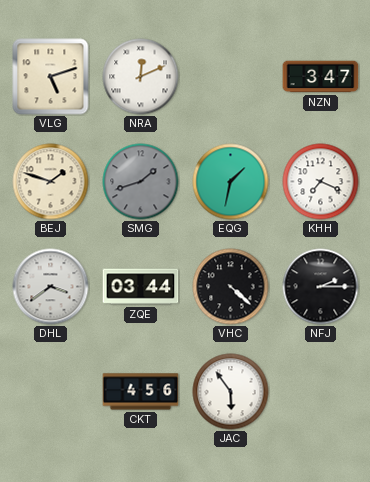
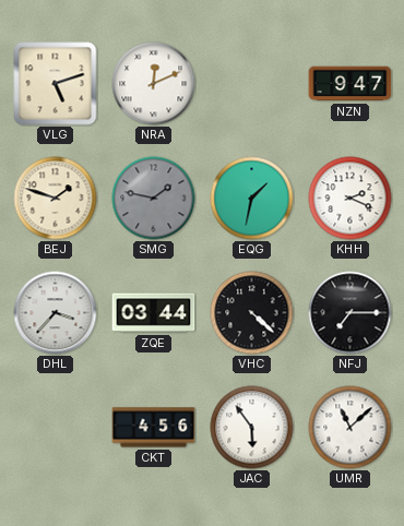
NZN: 3:47 -> 9:47 (350, 84)
SMG: 1:42 -> 1:47 (154, 199)
KHH: 7:19 -> 2:19 (350, 199)
DHL: 3:39 -> 3:37 (56, 313)
NFJ: 2:15 -> 7:15 (350, 313)
UMR: none -> 11:08 (350, 428)
